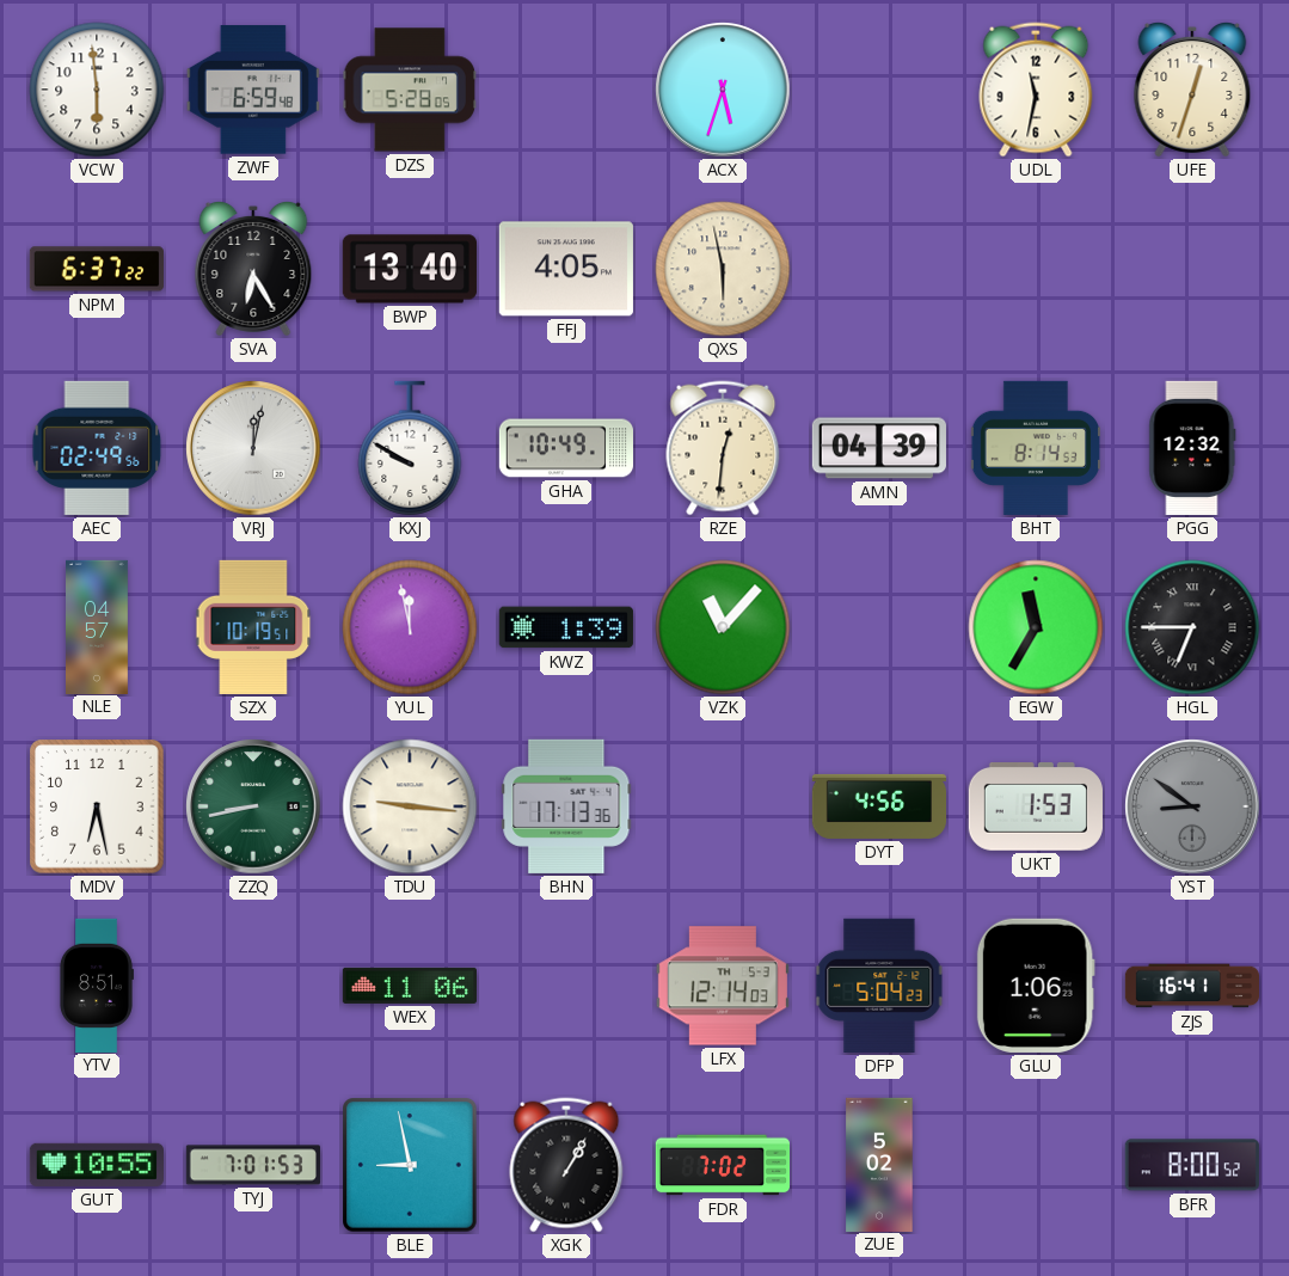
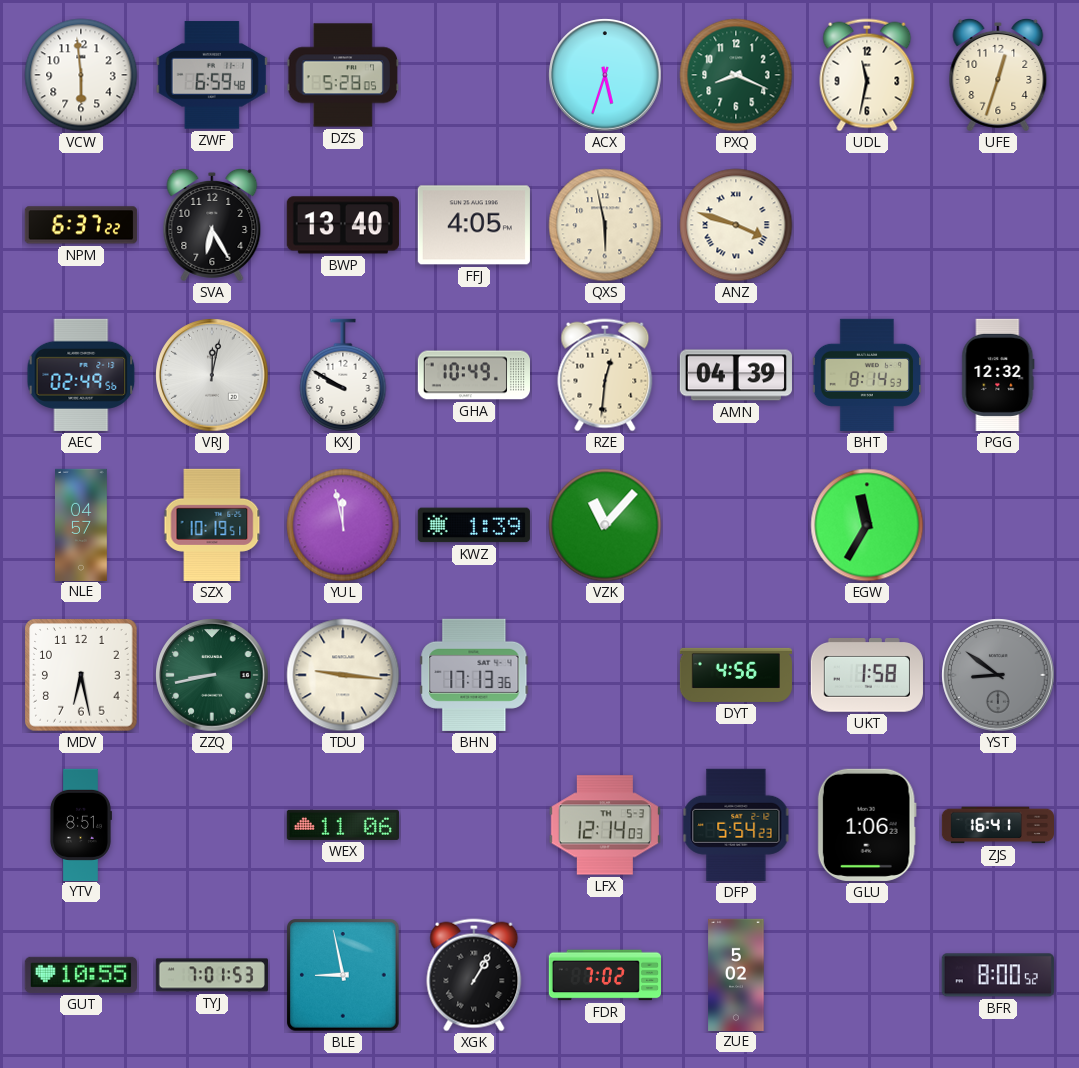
PXQ: none -> 8:19 (736, 75)
ANZ: none -> 3:48 (736, 225)
HGL: 6:45 -> none (1192, 627)
UKT: 1:53 -> 1:58 (867, 676)
DFP: 5:04 -> 5:54 (736, 825)
